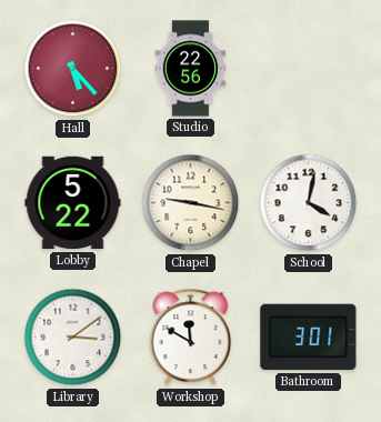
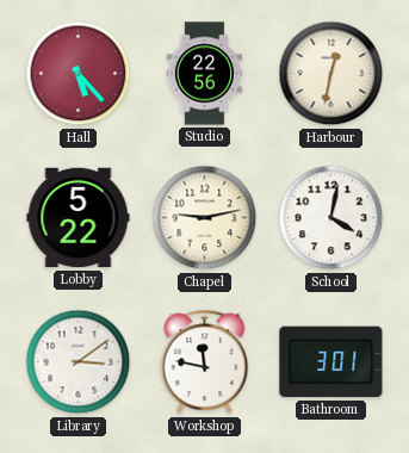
Harbour: none -> 12:32 (331, 74)
Chapel: 9:17 -> 9:13 (205, 218)
Workshop: 11:50 -> 11:47 (205, 362)
